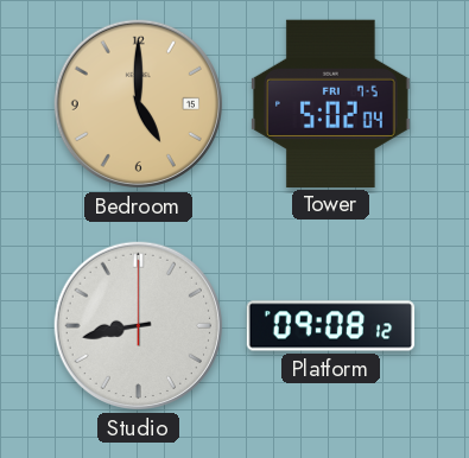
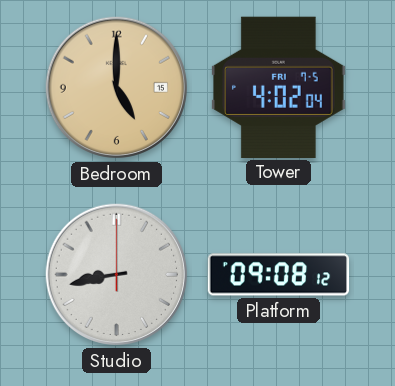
Tower: 5:02 -> 4:02 (279, 87)
